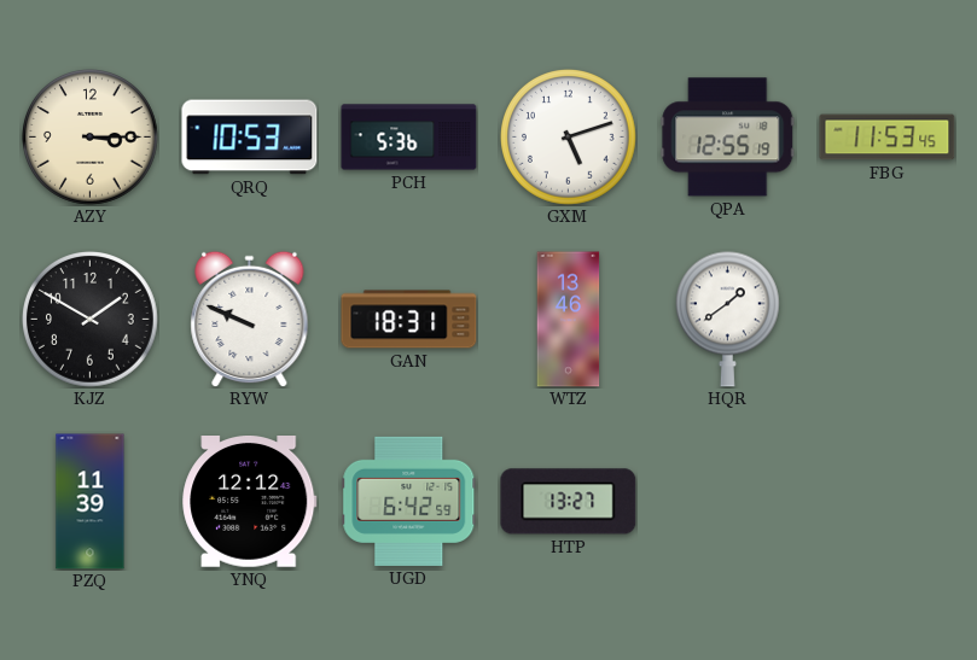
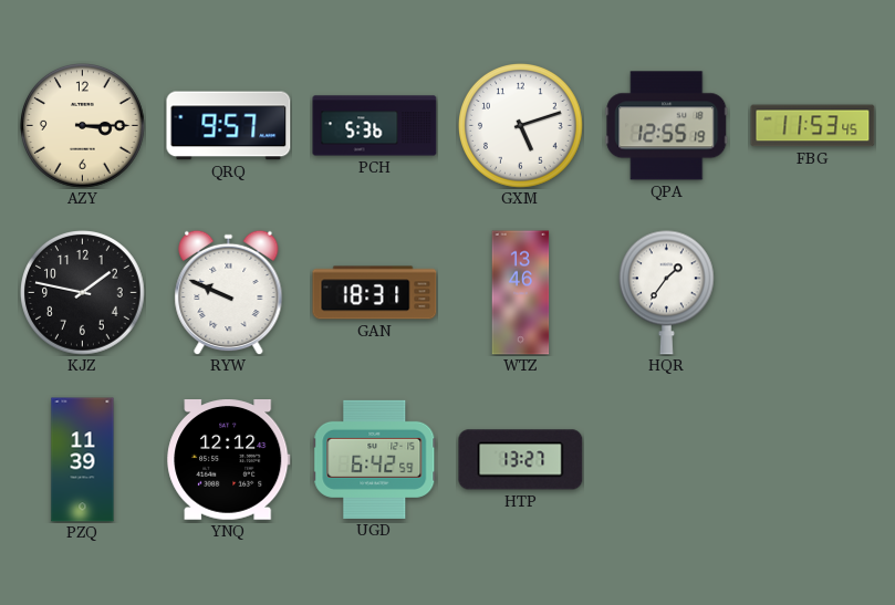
QRQ: 10:53 -> 9:57 (229, 126)
KJZ: 1:50 -> 1:47 (83, 293)
HQR: 1:39 -> 1:36 (666, 292)
